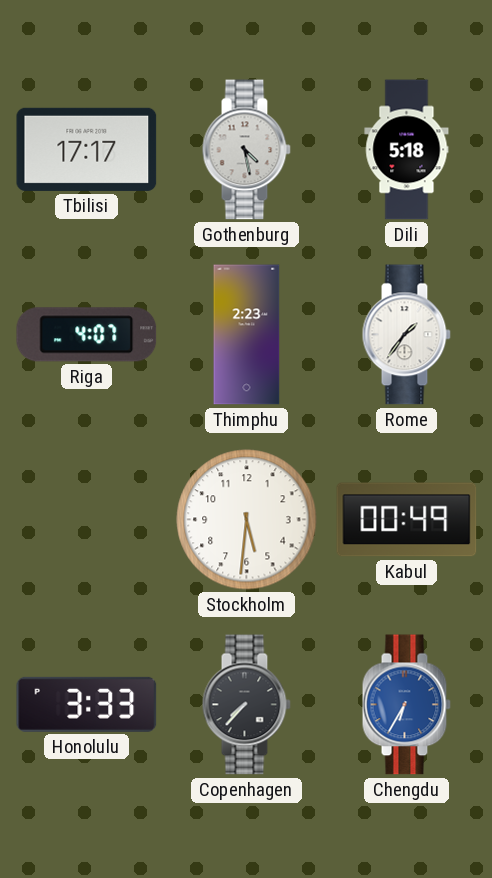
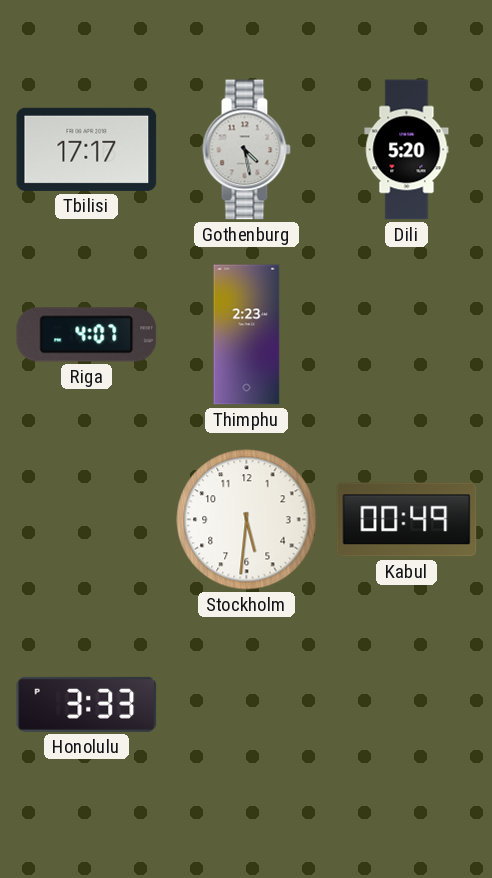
Dili: 5:18 -> 5:20 (407, 150)
Rome: 1:36 -> none (406, 335)
Copenhagen: 7:37 -> none (246, 705)
Chengdu: 6:35 -> none (406, 705)
